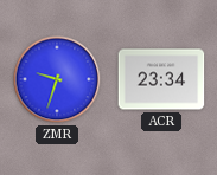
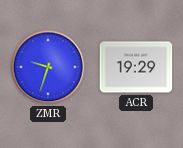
ACR: 23:34 -> 19:29 (136, 67)
